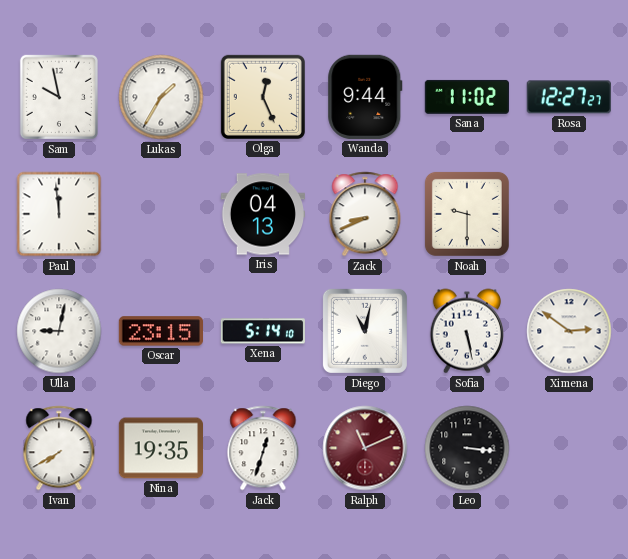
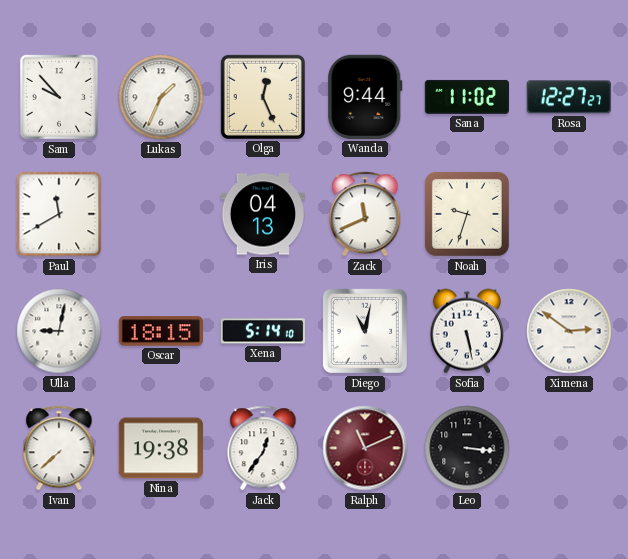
Sam: 9:58 -> 9:53 (59, 97)
Lukas: 1:35 -> 1:34 (161, 97)
Paul: 11:59 -> 11:40 (59, 214)
Zack: 8:41 -> 11:41 (365, 214)
Noah: 9:30 -> 9:33 (467, 214)
Oscar: 23:15 -> 18:15 (160, 331)
Ivan: 7:40 -> 7:38 (59, 448)
Nina: 19:35 -> 19:38 (160, 448)
Jack: 12:33 -> 12:36 (263, 448)
